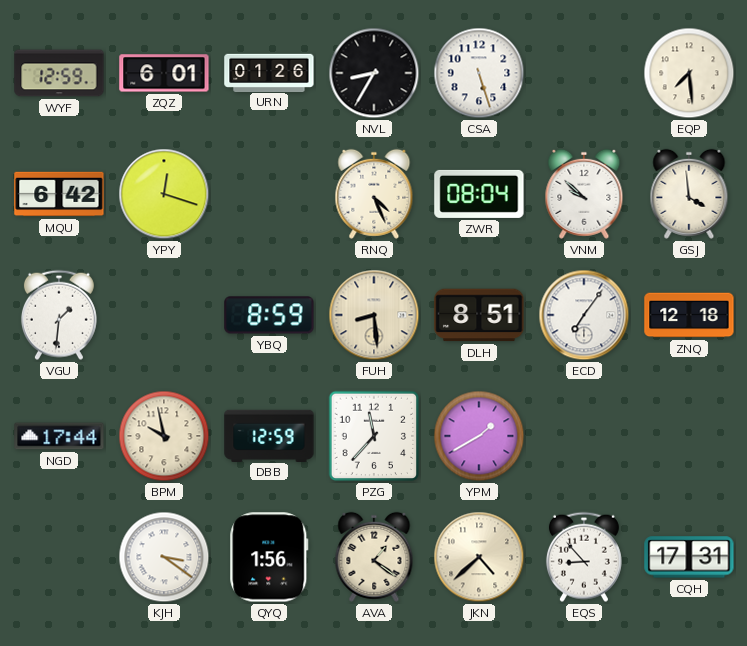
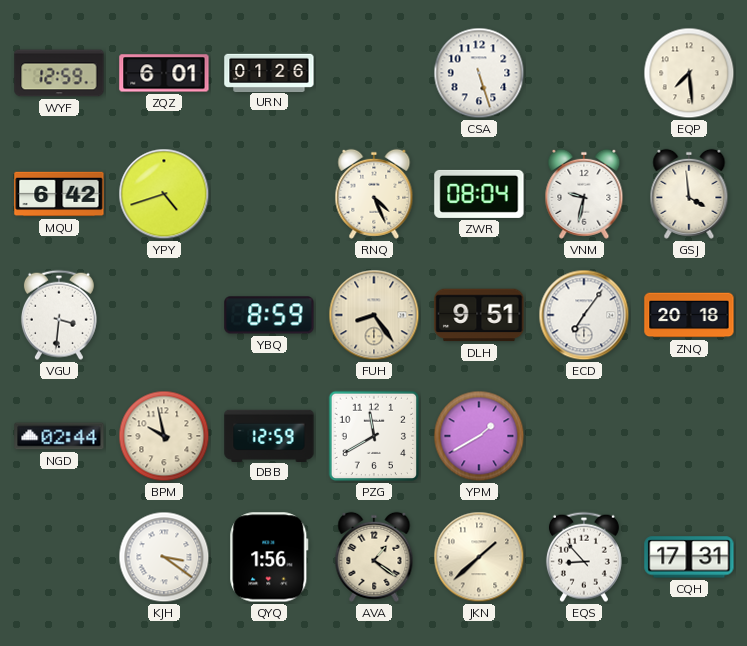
NVL: 8:35 -> none (374, 73)
YPY: 12:18 -> 4:42 (164, 194)
VNM: 9:52 -> 9:32 (584, 194)
VGU: 1:31 -> 3:31 (59, 315)
FUH: 8:29 -> 8:24 (374, 315)
DLH: 8:51 -> 9:51 (479, 315)
ZNQ: 12:18 -> 20:18 (689, 315)
NGD: 17:44 -> 02:44 (59, 436)
PZG: 11:37 -> 11:40 (374, 436)
JKN: 4:38 -> 1:38 (479, 557)
